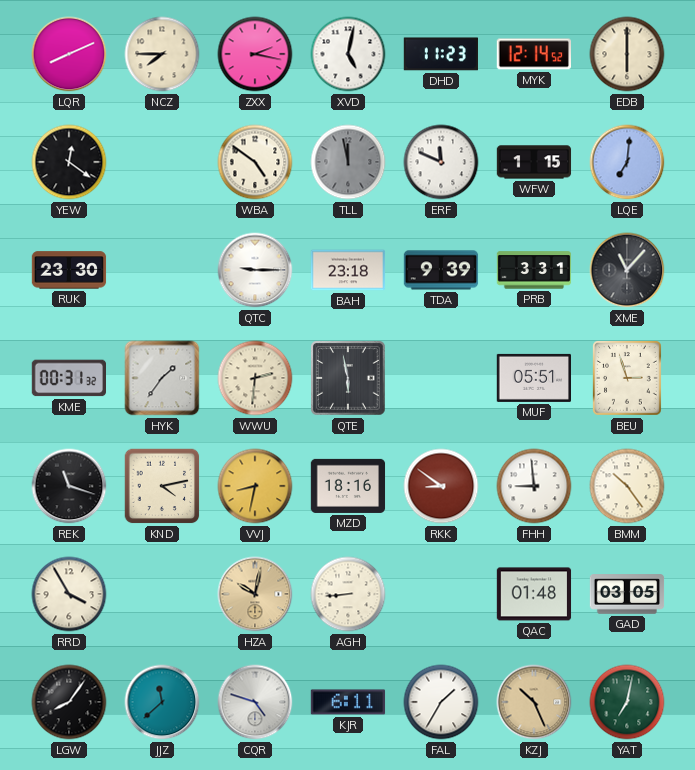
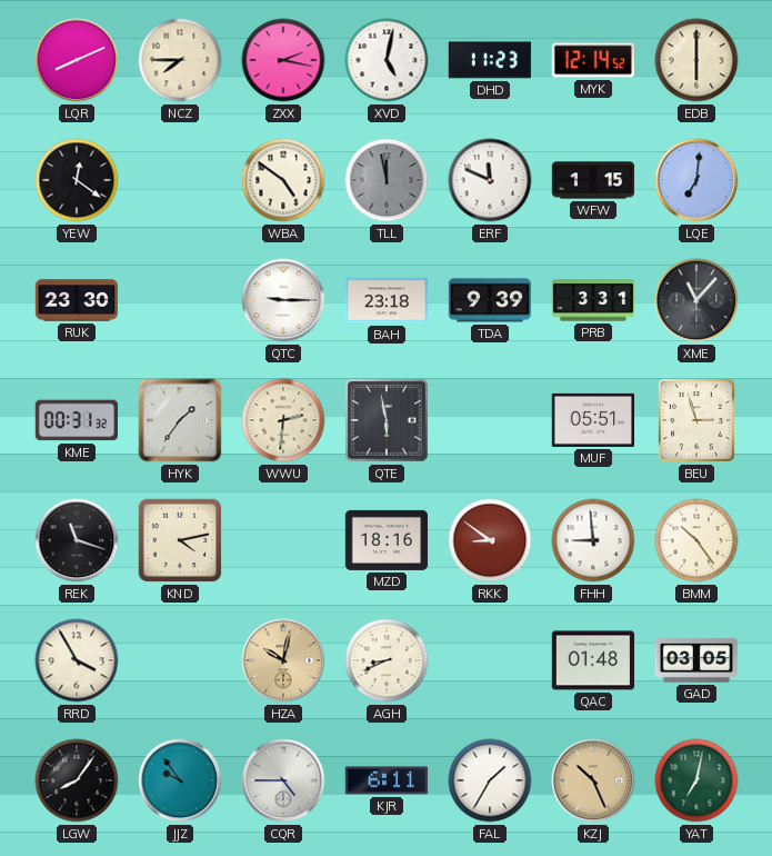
VVJ: 8:32 -> none (255, 486)
AGH: 8:44 -> 8:41 (387, 660)
JJZ: 11:38 -> 9:54 (180, 780)
CQR: 4:48 -> 4:45 (283, 780)
